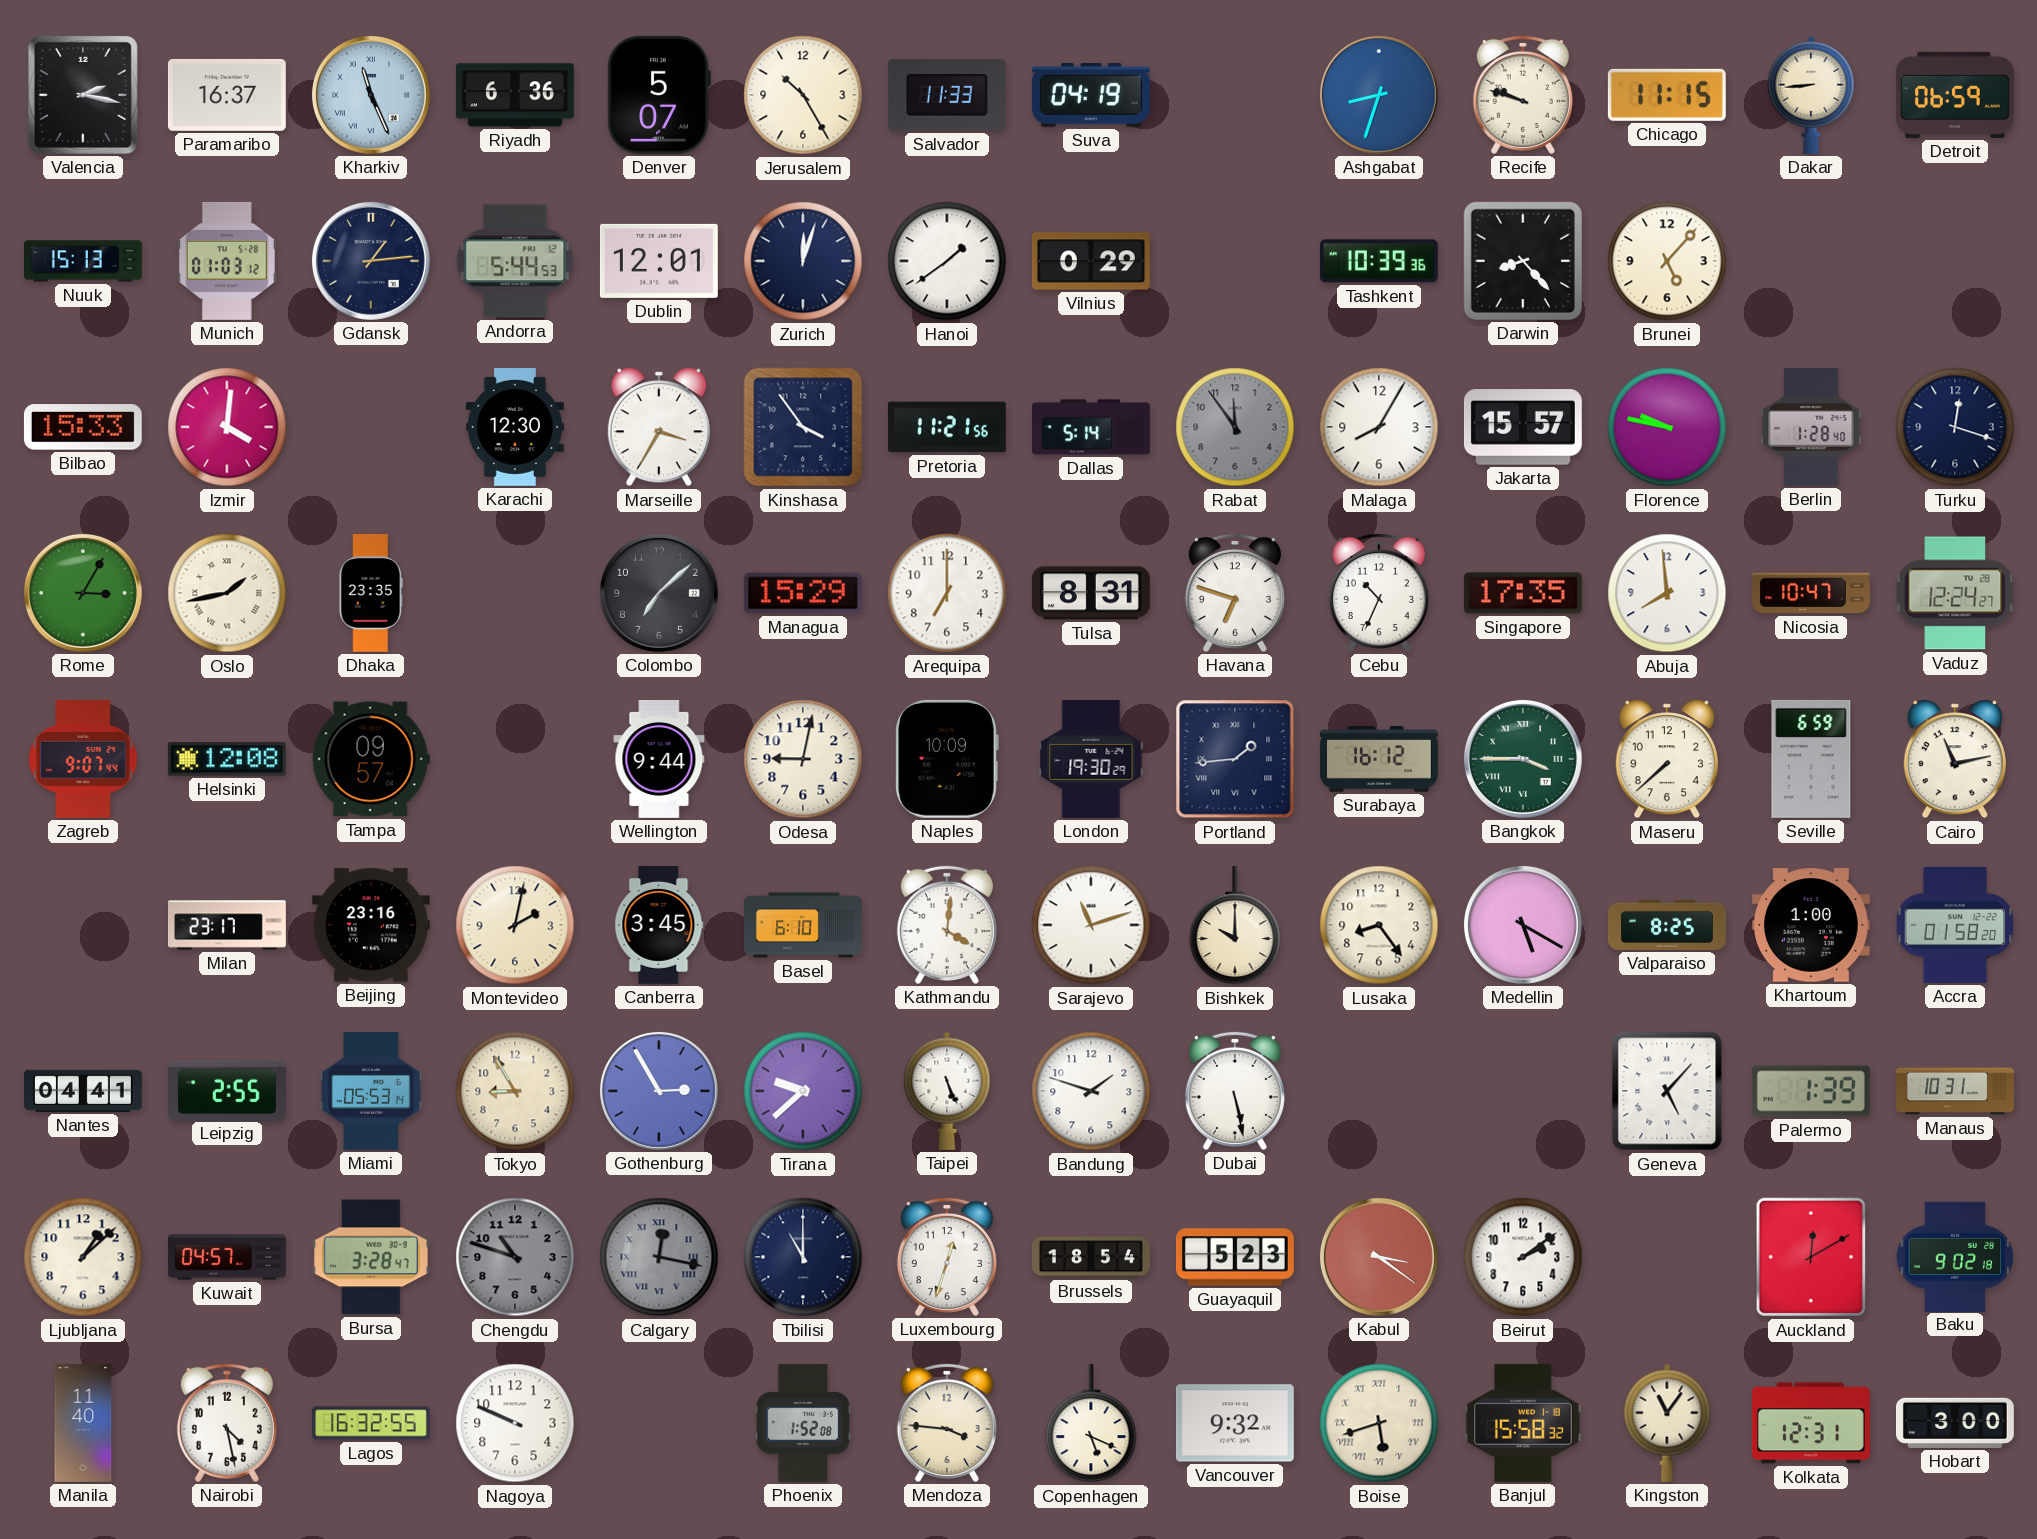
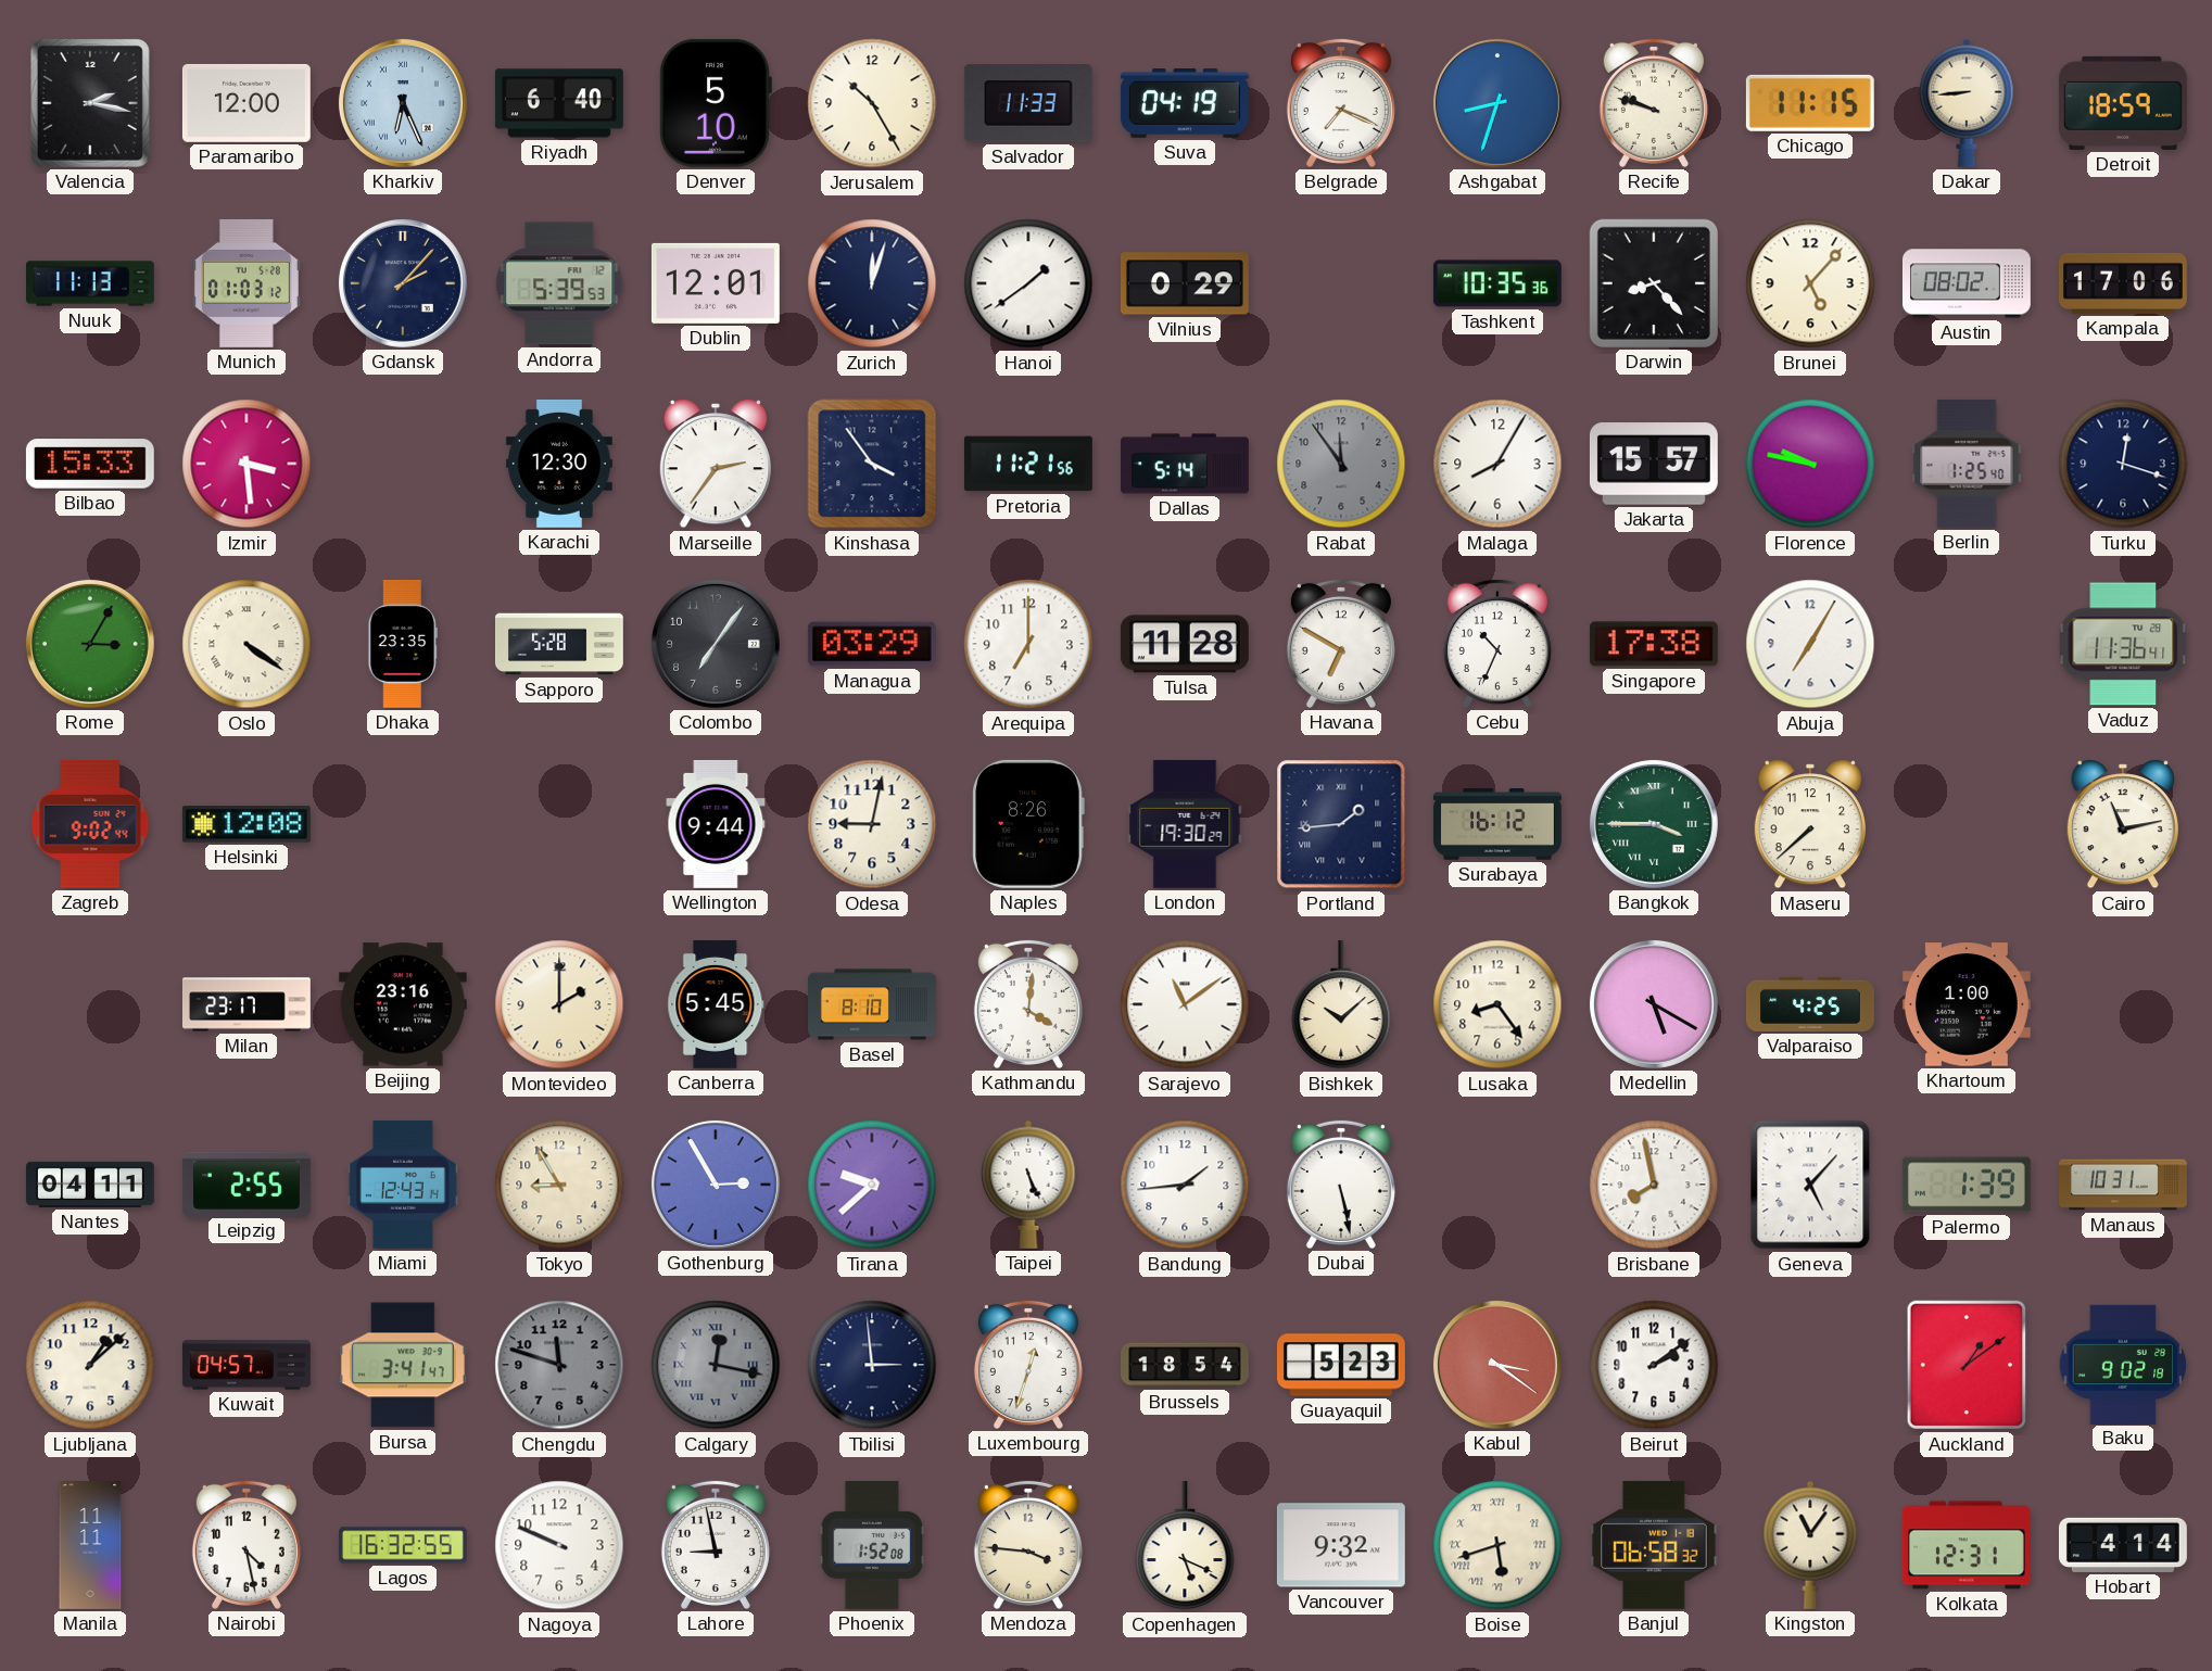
Paramaribo: 16:37 -> 12:00 (247, 103)
Kharkiv: 11:26 -> 6:26 (403, 103)
Riyadh: 6:36 -> 6:40 (559, 103)
Denver: 5:07 -> 5:10 (716, 103)
Belgrade: none -> 7:19 (1341, 103)
Detroit: 06:59 -> 18:59 (2123, 103)
Nuuk: 15:13 -> 11:13 (91, 283)
Gdansk: 1:14 -> 2:07 (403, 283)
Andorra: 5:44 -> 5:39 (559, 283)
Tashkent: 10:39 -> 10:35 (1497, 283)
Austin: none -> 08:02 (1967, 283)
Kampala: none -> 17:06 (2123, 284)
Izmir: 4:01 -> 3:29 (247, 464)
Marseille: 3:35 -> 2:36 (716, 464)
Berlin: 1:28 -> 1:25 (1967, 464)
Oslo: 1:43 -> 4:21 (247, 644)
Sapporo: none -> 5:28 (559, 644)
Colombo: 7:08 -> 7:06 (716, 644)
Managua: 15:29 -> 03:29 (872, 644)
Tulsa: 8:31 -> 11:28 (1185, 644)
Havana: 6:48 -> 6:50 (1341, 644)
Singapore: 17:35 -> 17:38 (1654, 644)
Abuja: 7:59 -> 7:05 (1810, 644)
Nicosia: 10:47 -> none (1811, 593)
Vaduz: 12:24 -> 11:36 (2123, 644)
Zagreb: 9:07 -> 9:02 (90, 824)
Tampa: 09:57 -> none (371, 759)
Naples: 10:09 -> 8:26 (1028, 824)
Seville: 6:59 -> none (1811, 759)
Montevideo: 2:02 -> 2:00 (559, 1004)
Canberra: 3:45 -> 5:45 (716, 1004)
Basel: 6:10 -> 8:10 (873, 1004)
Sarajevo: 11:12 -> 11:09 (1185, 1004)
Bishkek: 10:00 -> 10:08 (1341, 1004)
Valparaiso: 8:25 -> 4:25 (1810, 1004)
Accra: 01:58 -> none (1955, 925)
Nantes: 04:41 -> 04:11 (90, 1185)
Miami: 05:53 -> 12:43 (403, 1185)
Bandung: 1:48 -> 1:44 (1185, 1185)
Brisbane: none -> 7:58 (1654, 1185)
Bursa: 3:28 -> 3:41 (403, 1365)
Chengdu: 10:48 -> 11:48 (559, 1365)
Tbilisi: 11:00 -> 2:59 (872, 1365)
Auckland: 12:10 -> 1:09 (1967, 1365)
Manila: 11:40 -> 11:11 (90, 1545)
Lahore: none -> 8:58 (716, 1545)
Banjul: 15:58 -> 06:58 (1654, 1545)
Hobart: 3:00 -> 4:14 (2123, 1545)
